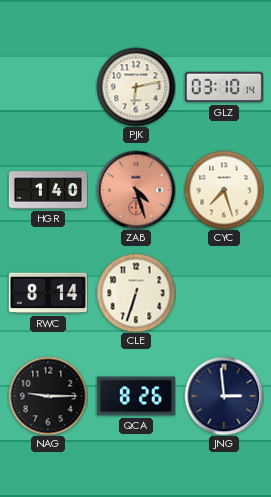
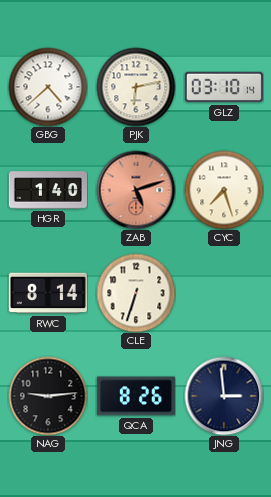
GBG: none -> 4:38 (48, 87)
ZAB: 4:27 -> 5:12 (136, 190)
NAG: 9:15 -> 9:14 (48, 396)
